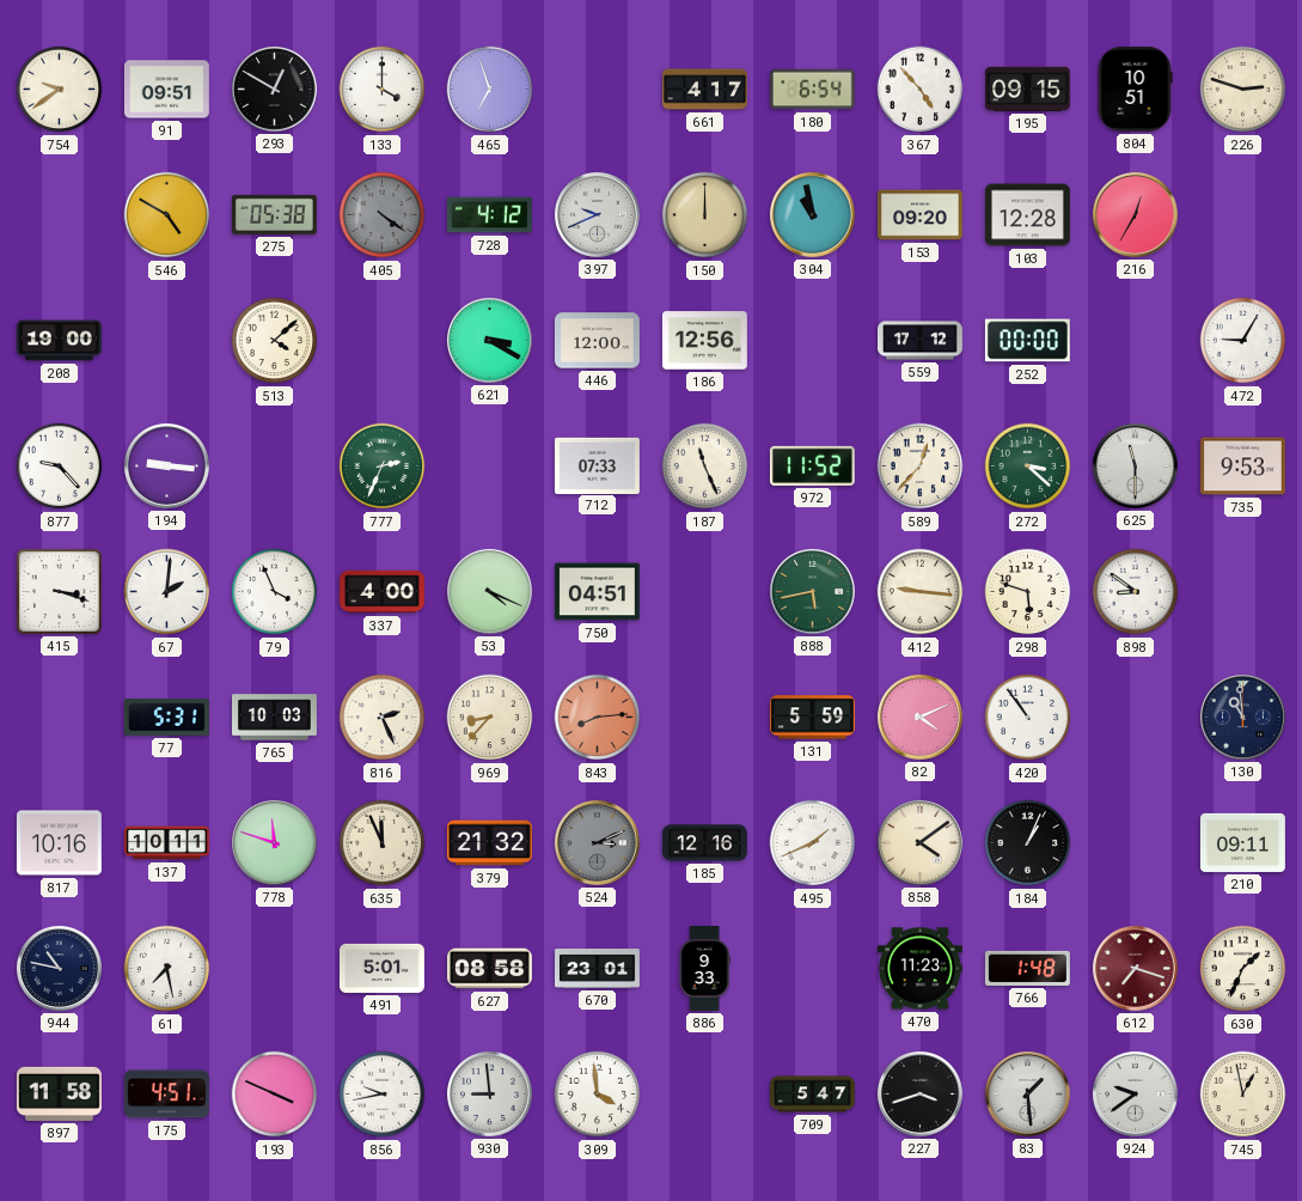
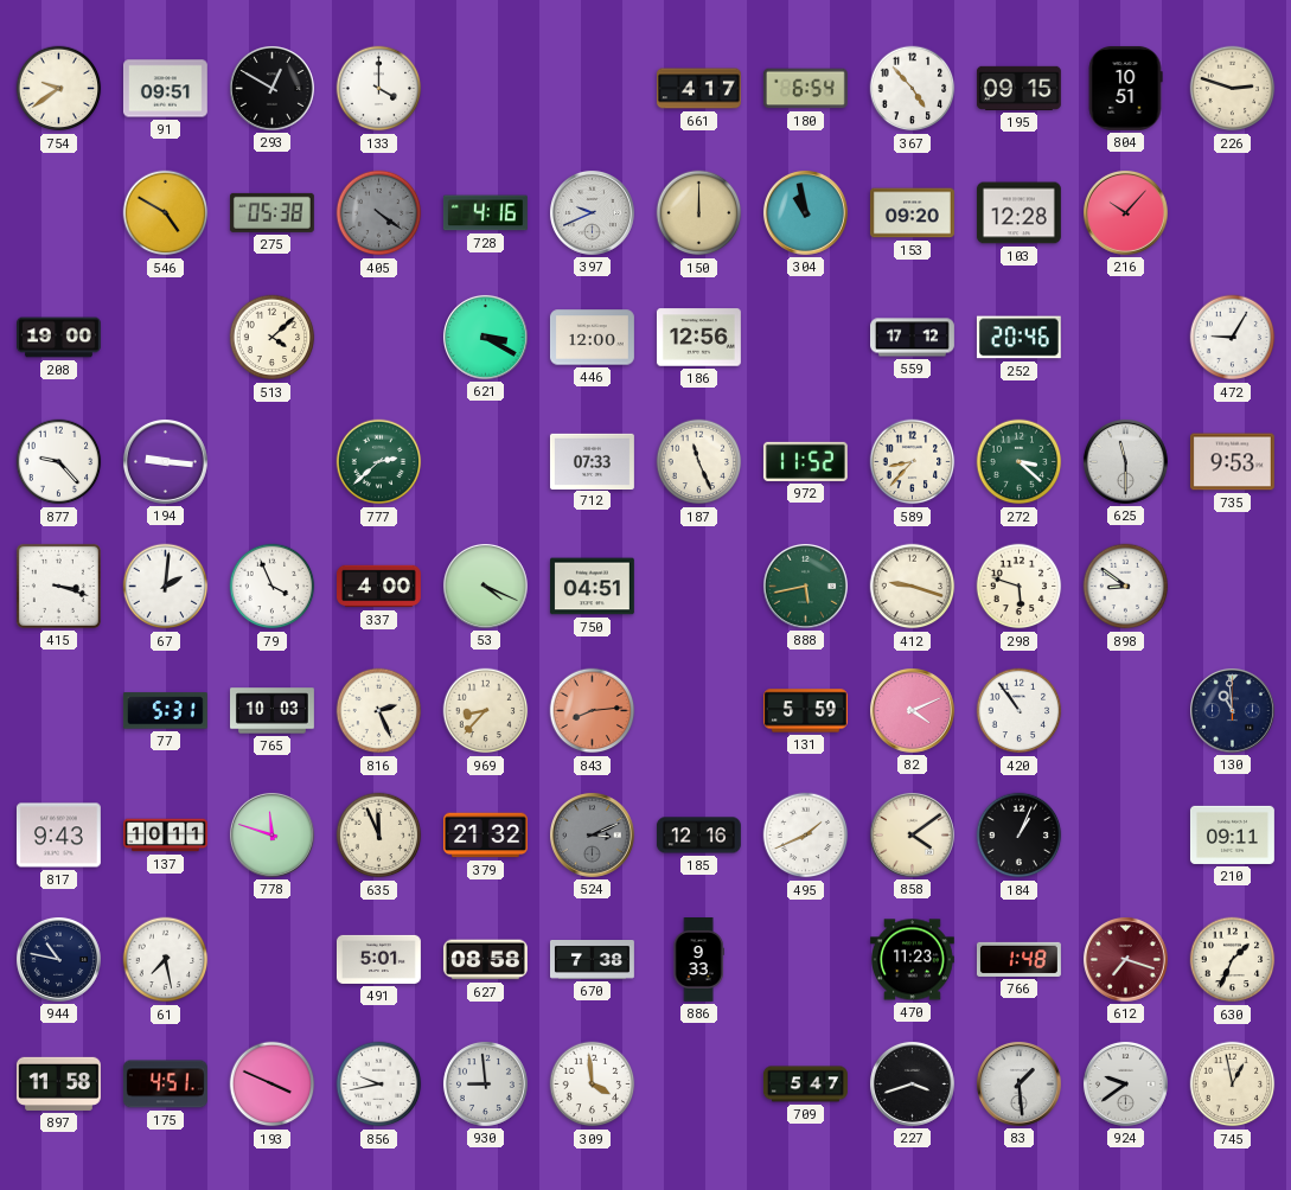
465: 6:57 -> none (490, 90)
728: 4:12 -> 4:16 (485, 213)
216: 12:35 -> 10:07 (1125, 212)
252: 00:00 -> 20:46 (1018, 338)
777: 2:34 -> 2:38 (379, 462)
589: 12:37 -> 8:37 (913, 462)
412: 9:16 -> 9:18 (913, 587)
817: 10:16 -> 9:43 (58, 836)
670: 23:01 -> 7:38 (593, 960)
